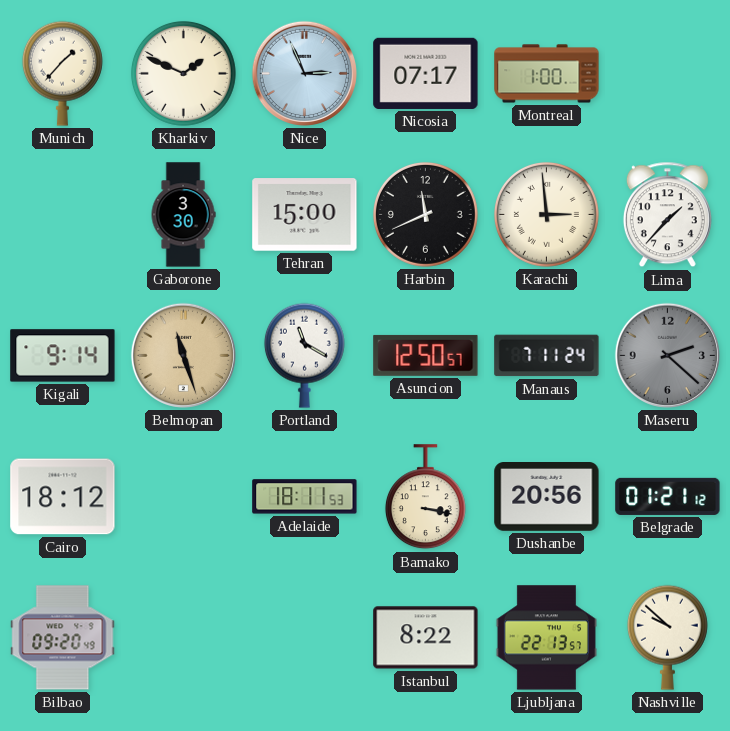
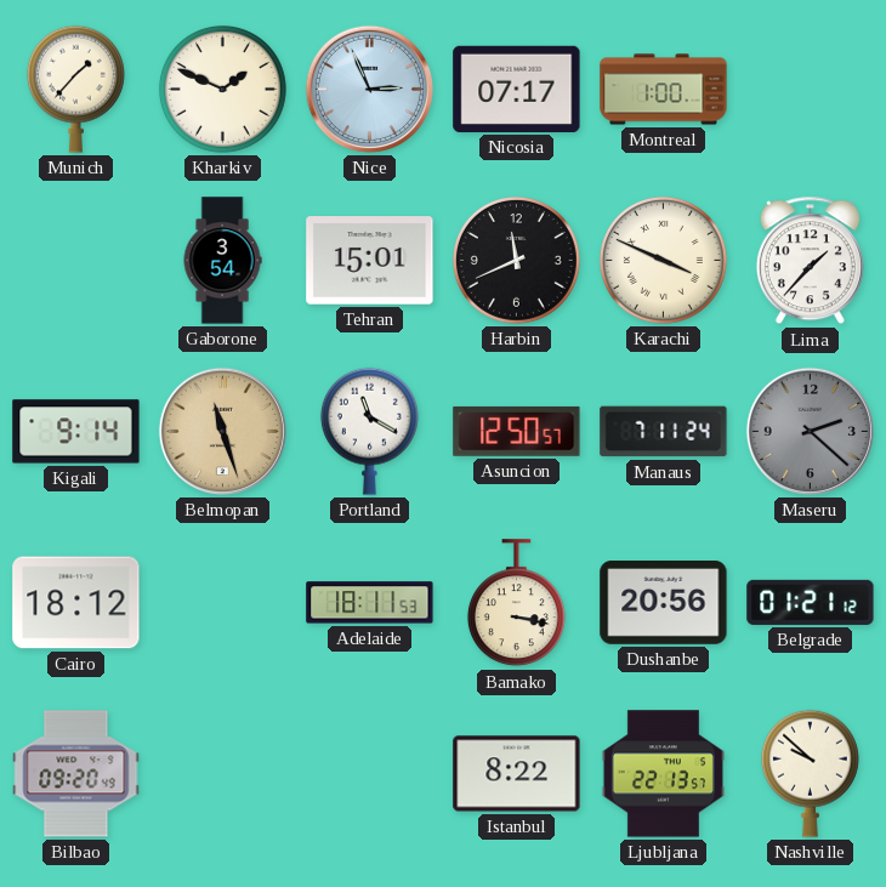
Gaborone: 3:30 -> 3:54 (222, 261)
Tehran: 15:00 -> 15:01 (370, 261)
Karachi: 2:59 -> 3:49 (663, 260)
